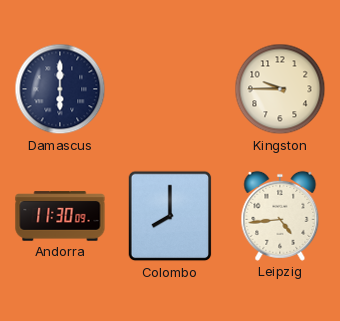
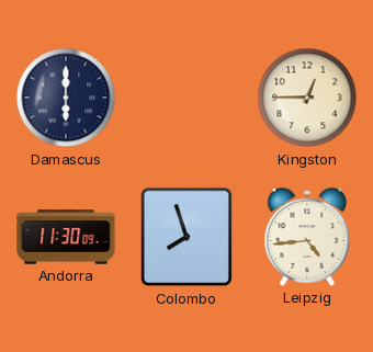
Kingston: 9:45 -> 12:45 (307, 98)
Colombo: 8:00 -> 7:57 (187, 237)
